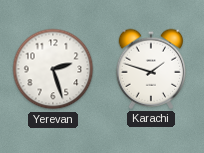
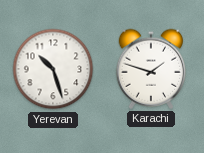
Yerevan: 2:27 -> 10:27 (53, 69)
